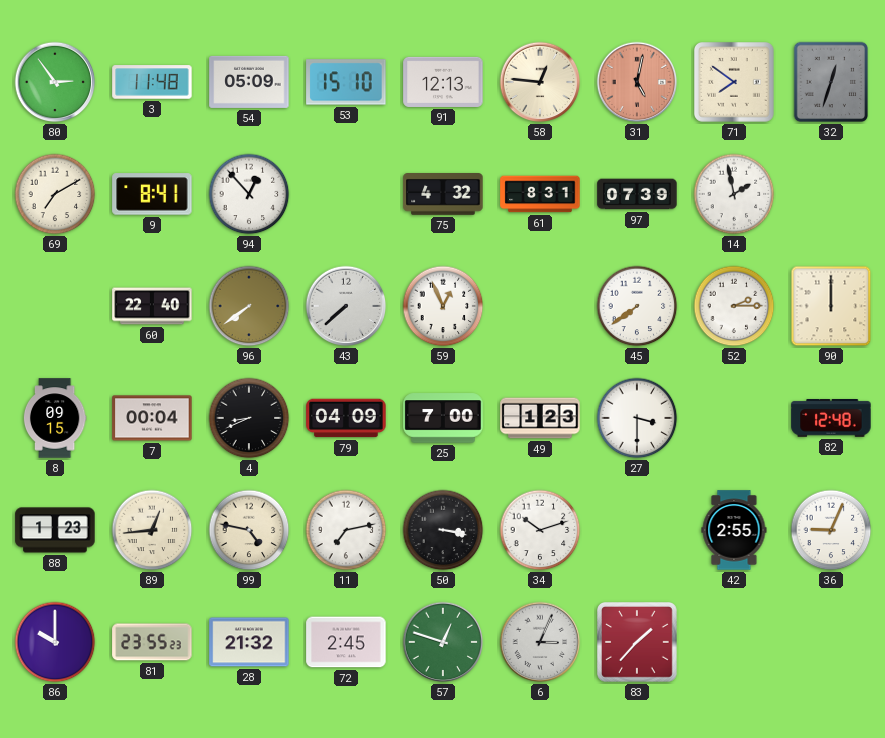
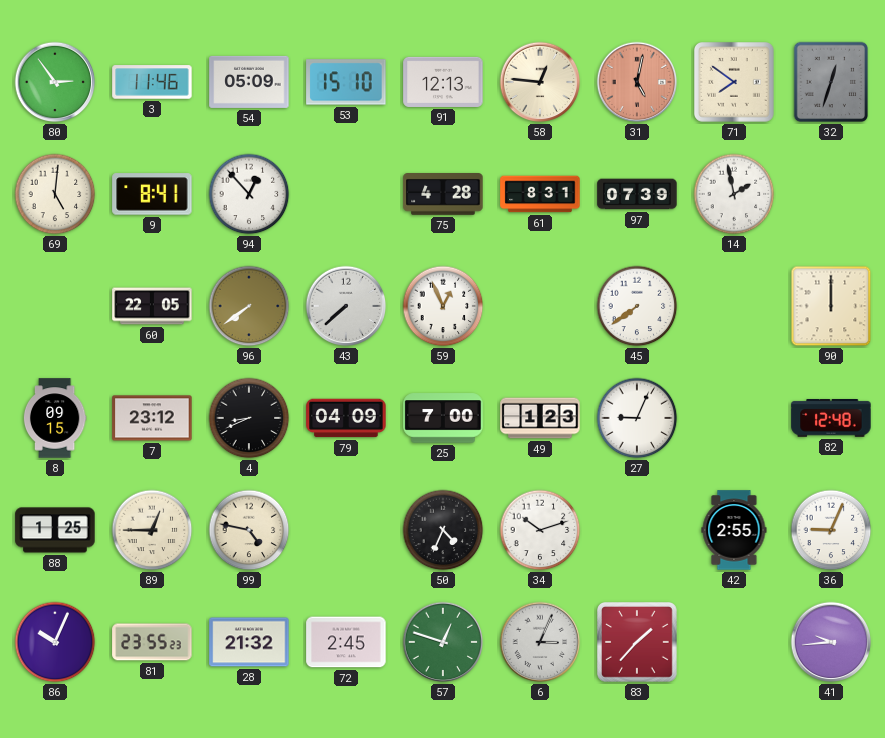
3: 11:48 -> 11:46 (152, 82)
69: 7:10 -> 5:01 (55, 194)
75: 4:32 -> 4:28 (443, 195)
60: 22:40 -> 22:05 (152, 306)
52: 2:15 -> none (734, 306)
7: 00:04 -> 23:12 (152, 418)
27: 3:30 -> 9:04 (637, 418)
88: 1:23 -> 1:25 (55, 530)
89: 12:44 -> 12:45 (152, 530)
11: 7:13 -> none (346, 530)
50: 3:17 -> 4:34 (443, 530)
86: 10:00 -> 10:04 (55, 642)
41: none -> 9:44 (831, 642)
